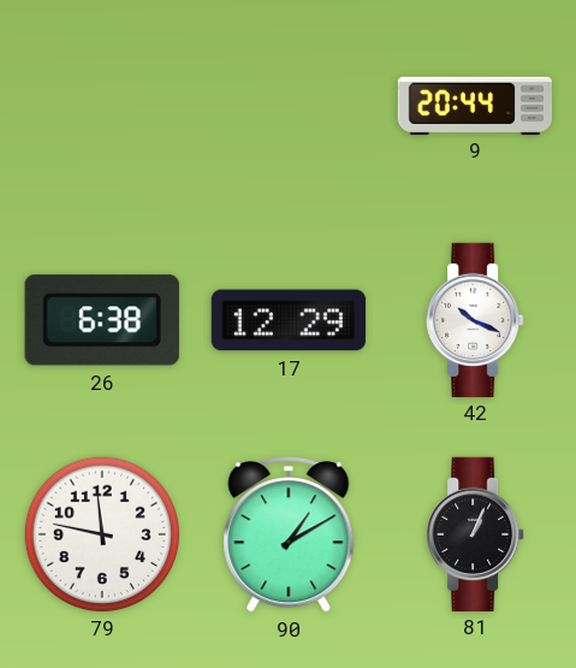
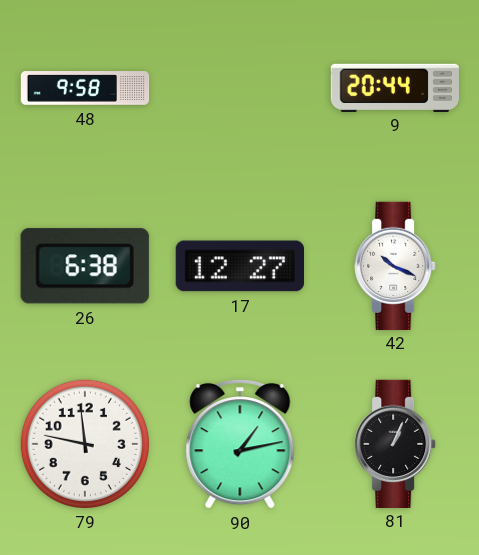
48: none -> 9:58 (85, 88)
17: 12:29 -> 12:27 (239, 266)
90: 1:10 -> 1:13 (240, 445)
